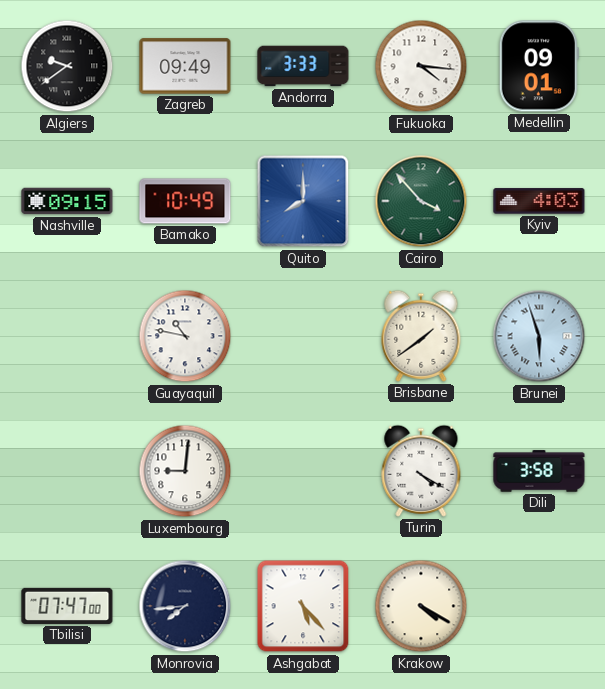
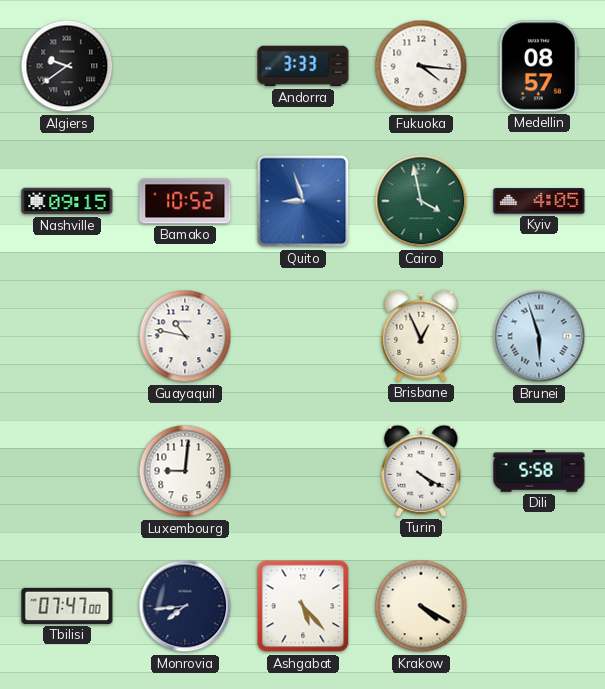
Zagreb: 09:49 -> none (185, 66)
Medellin: 09:01 -> 08:57 (539, 66)
Bamako: 10:49 -> 10:52 (185, 201)
Quito: 8:00 -> 8:57 (303, 201)
Cairo: 3:53 -> 3:58 (421, 201)
Kyiv: 4:03 -> 4:05 (539, 201)
Brisbane: 1:39 -> 12:56 (421, 336)
Dili: 3:58 -> 5:58 (539, 471)
